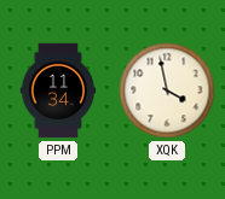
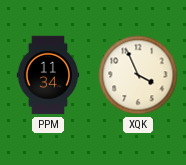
XQK: 3:58 -> 3:56 (138, 75)
